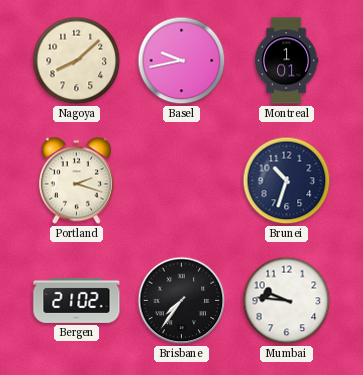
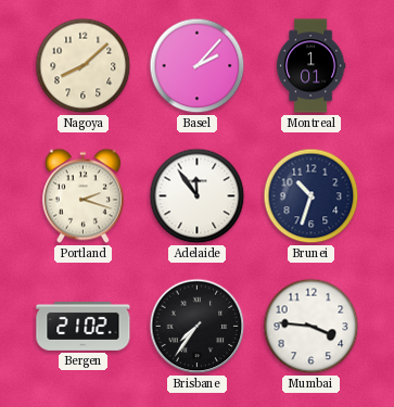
Basel: 9:43 -> 2:07 (198, 66)
Adelaide: none -> 11:54 (198, 196)
Mumbai: 9:46 -> 3:46 (312, 327)
